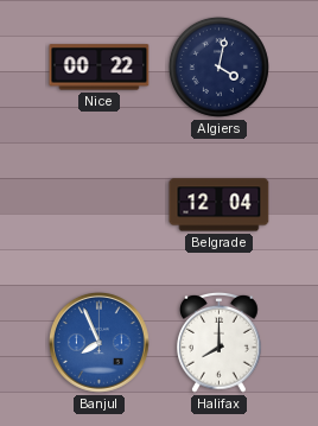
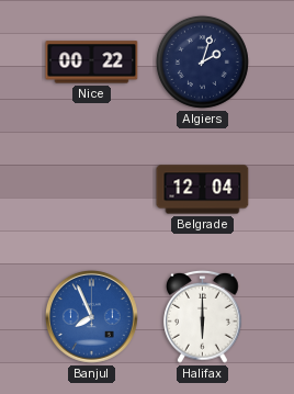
Algiers: 4:02 -> 2:03 (202, 61)
Halifax: 8:00 -> 6:00 (203, 316)
